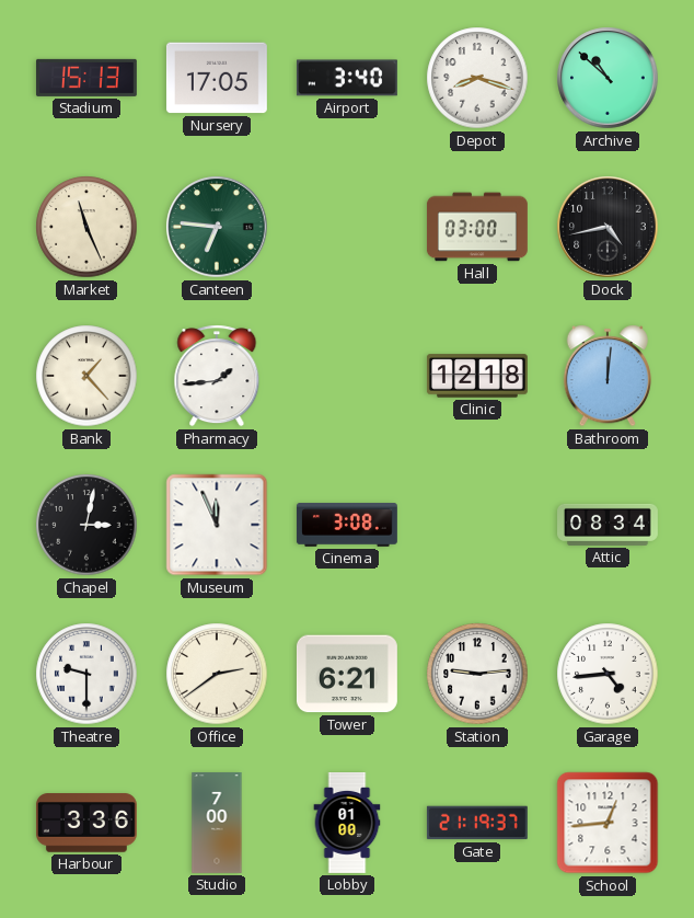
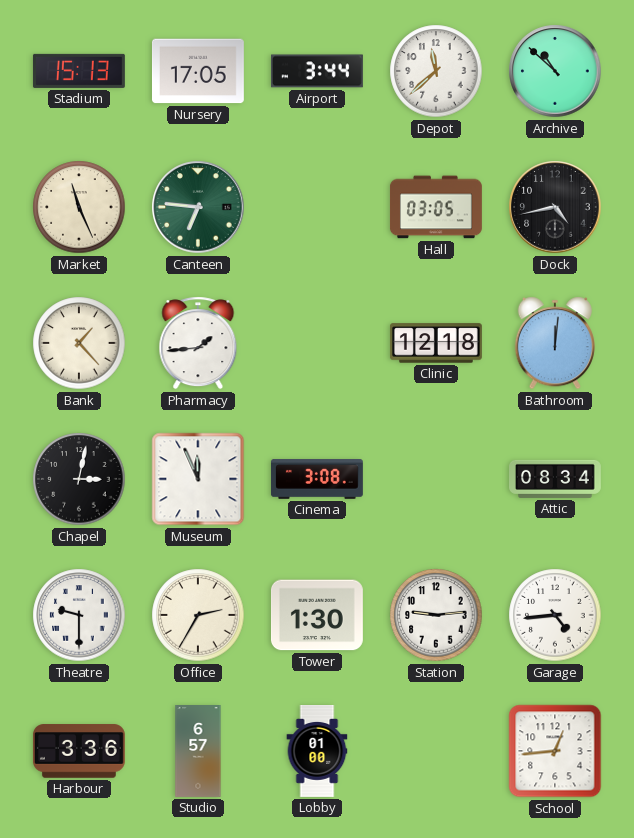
Airport: 3:40 -> 3:44 (317, 71)
Depot: 8:18 -> 11:38 (436, 71)
Hall: 03:00 -> 03:05 (436, 207)
Office: 2:39 -> 2:35 (198, 615)
Tower: 6:21 -> 1:30 (317, 615)
Studio: 7:00 -> 6:57 (198, 752)
Gate: 21:19 -> none (477, 823)
